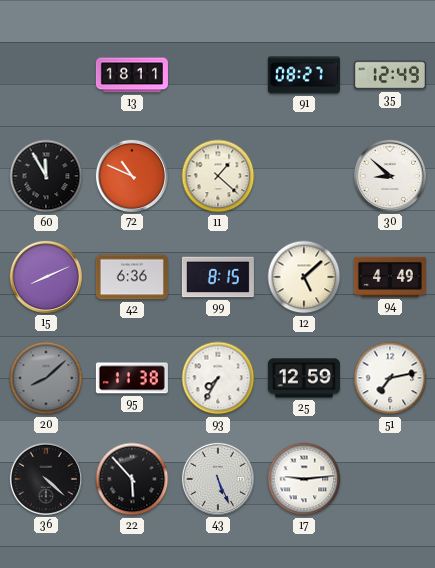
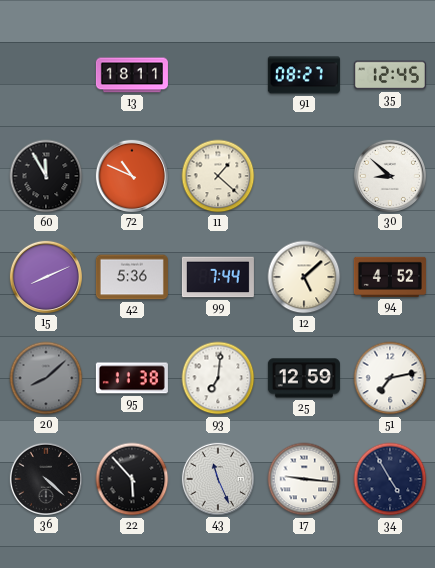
35: 12:49 -> 12:45 (390, 75)
42: 6:36 -> 5:36 (132, 277)
99: 8:15 -> 7:44 (218, 277)
94: 4:49 -> 4:52 (390, 277)
93: 7:35 -> 7:01 (218, 378)
43: 5:26 -> 11:26 (218, 479)
17: 9:14 -> 9:16 (304, 479)
34: none -> 4:55 (390, 479)
